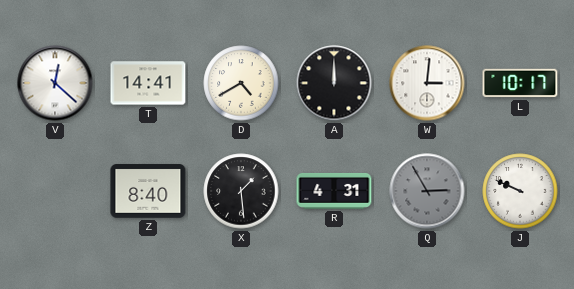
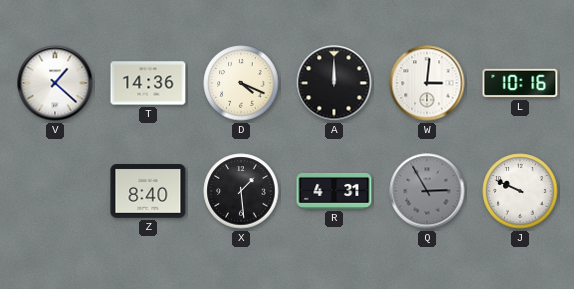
V: 12:22 -> 1:22 (55, 83)
T: 14:41 -> 14:36 (148, 83)
D: 4:40 -> 4:19 (241, 83)
L: 10:17 -> 10:16 (520, 83)
